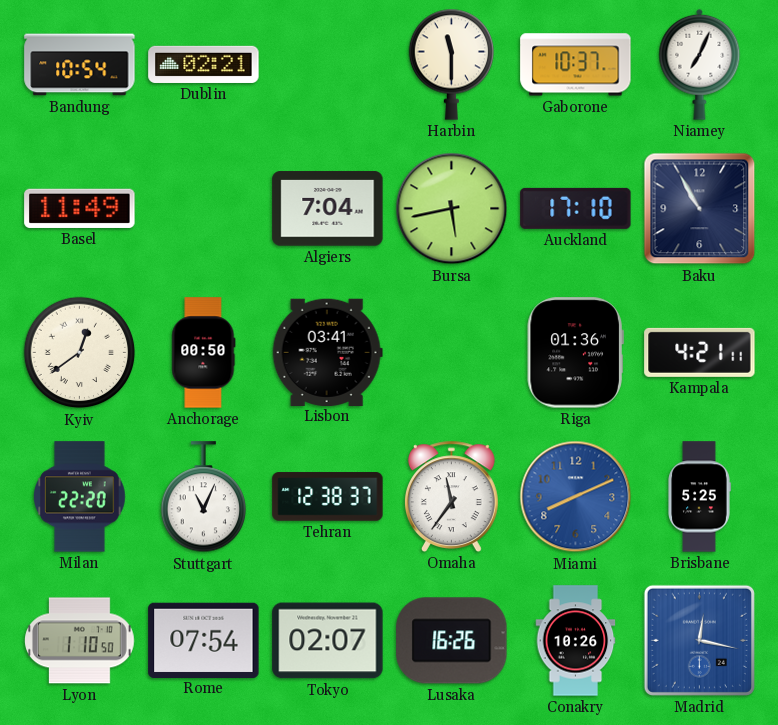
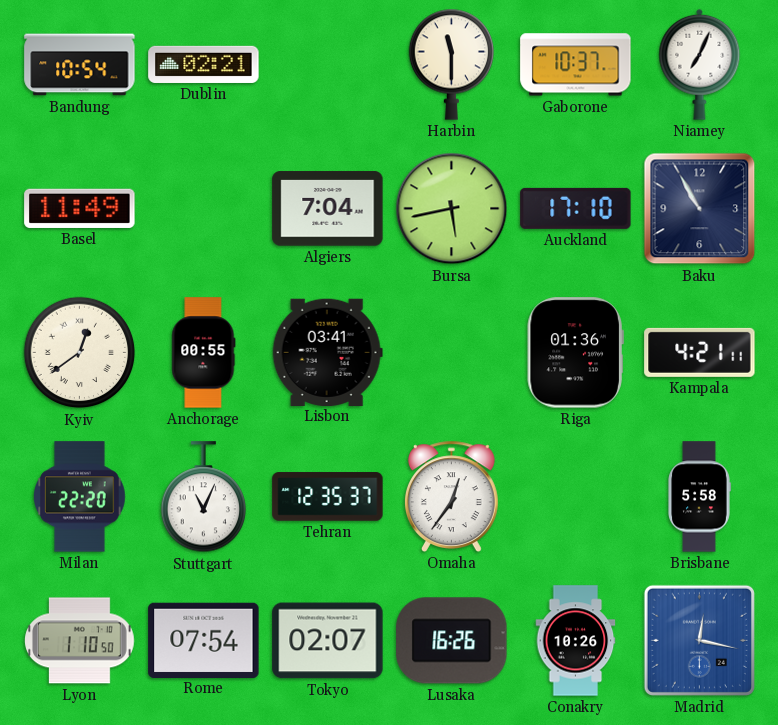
Anchorage: 00:50 -> 00:55 (204, 353)
Tehran: 12:38 -> 12:35 (328, 497)
Omaha: 11:36 -> 12:36 (451, 496)
Miami: 8:11 -> none (576, 497)
Brisbane: 5:25 -> 5:58 (699, 497)
